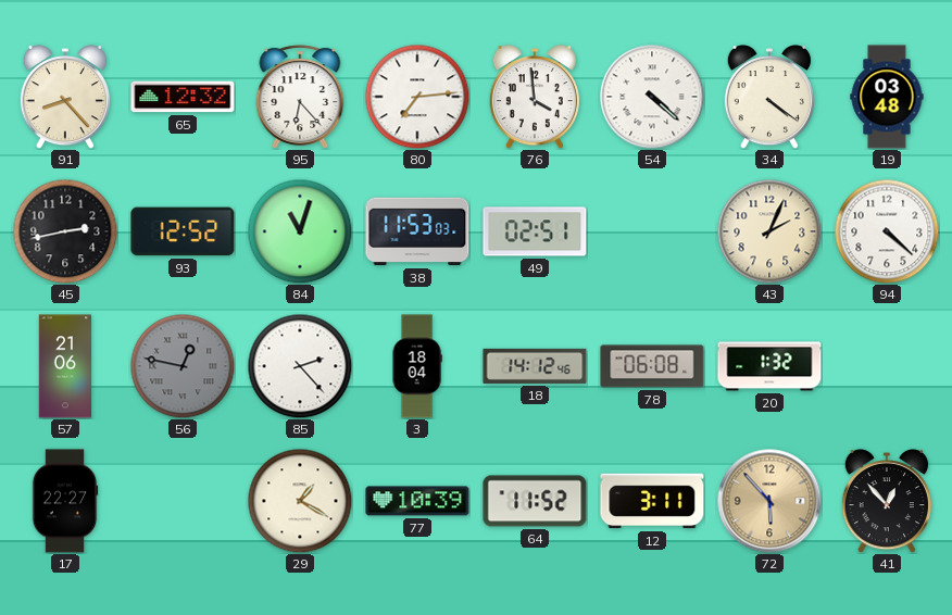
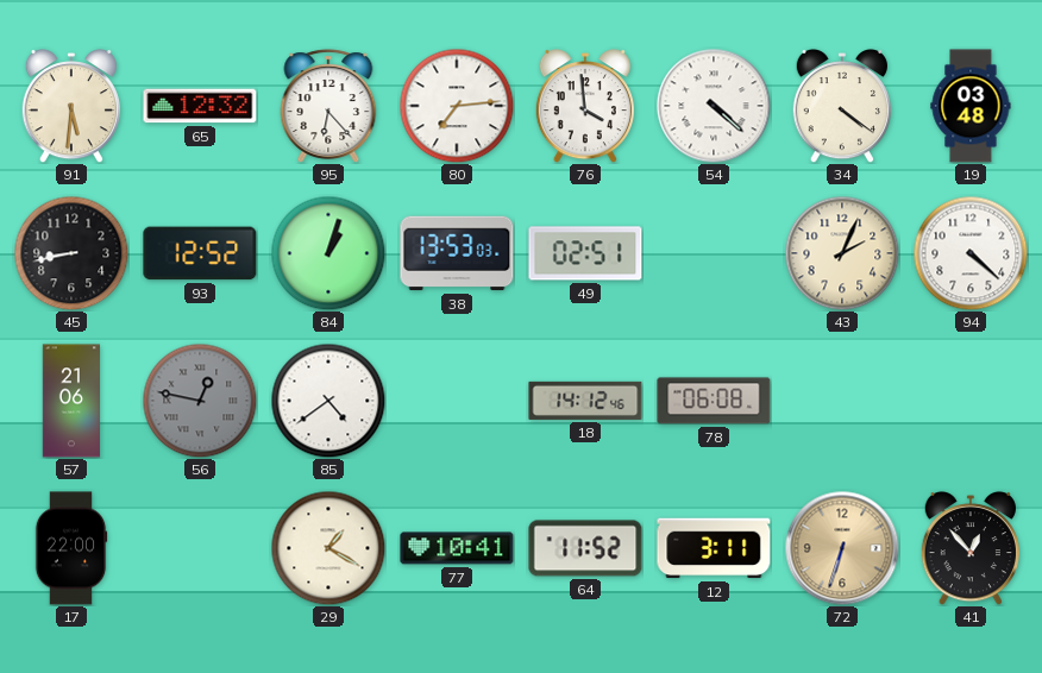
91: 8:23 -> 5:31 (71, 107)
45: 2:43 -> 8:43 (71, 253)
84: 11:03 -> 1:03 (328, 253)
38: 11:53 -> 13:53 (457, 253)
85: 2:23 -> 4:39 (328, 401)
3: 18:04 -> none (417, 366)
20: 1:32 -> none (769, 366)
17: 22:27 -> 22:00 (71, 548)
77: 10:39 -> 10:41 (457, 548)
72: 5:53 -> 6:33 (842, 548)
